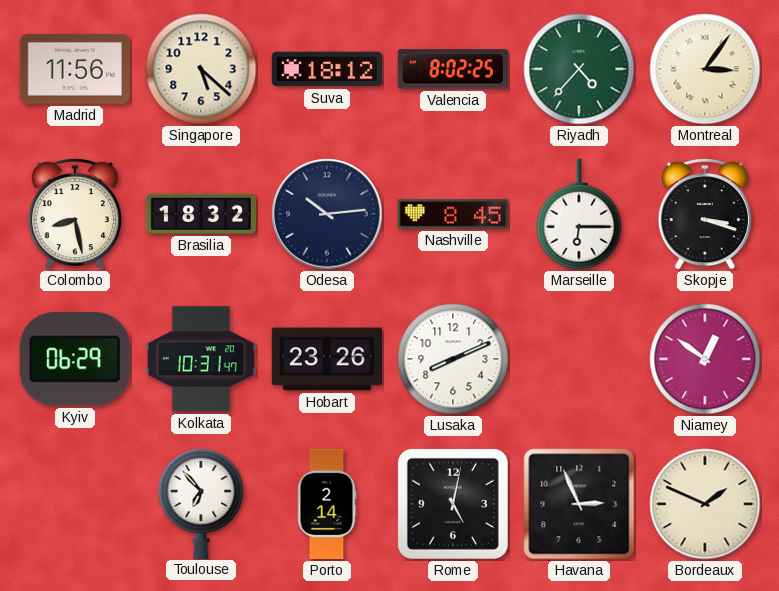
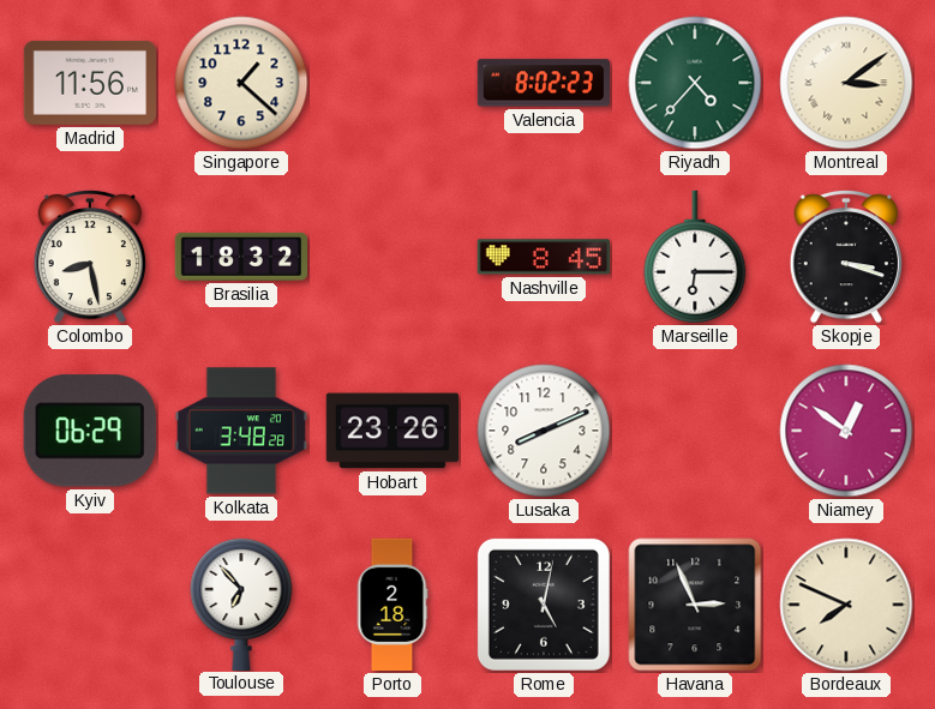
Singapore: 5:22 -> 1:22 (241, 83)
Suva: 18:12 -> none (326, 69)
Valencia: 8:02:25 -> 8:02:23 (544, 83)
Montreal: 3:06 -> 3:09 (846, 83)
Odesa: 10:14 -> none (327, 214)
Kolkata: 10:31 -> 3:48 (240, 431)
Porto: 2:14 -> 2:18 (392, 605)
Bordeaux: 1:49 -> 7:49 (846, 605)
